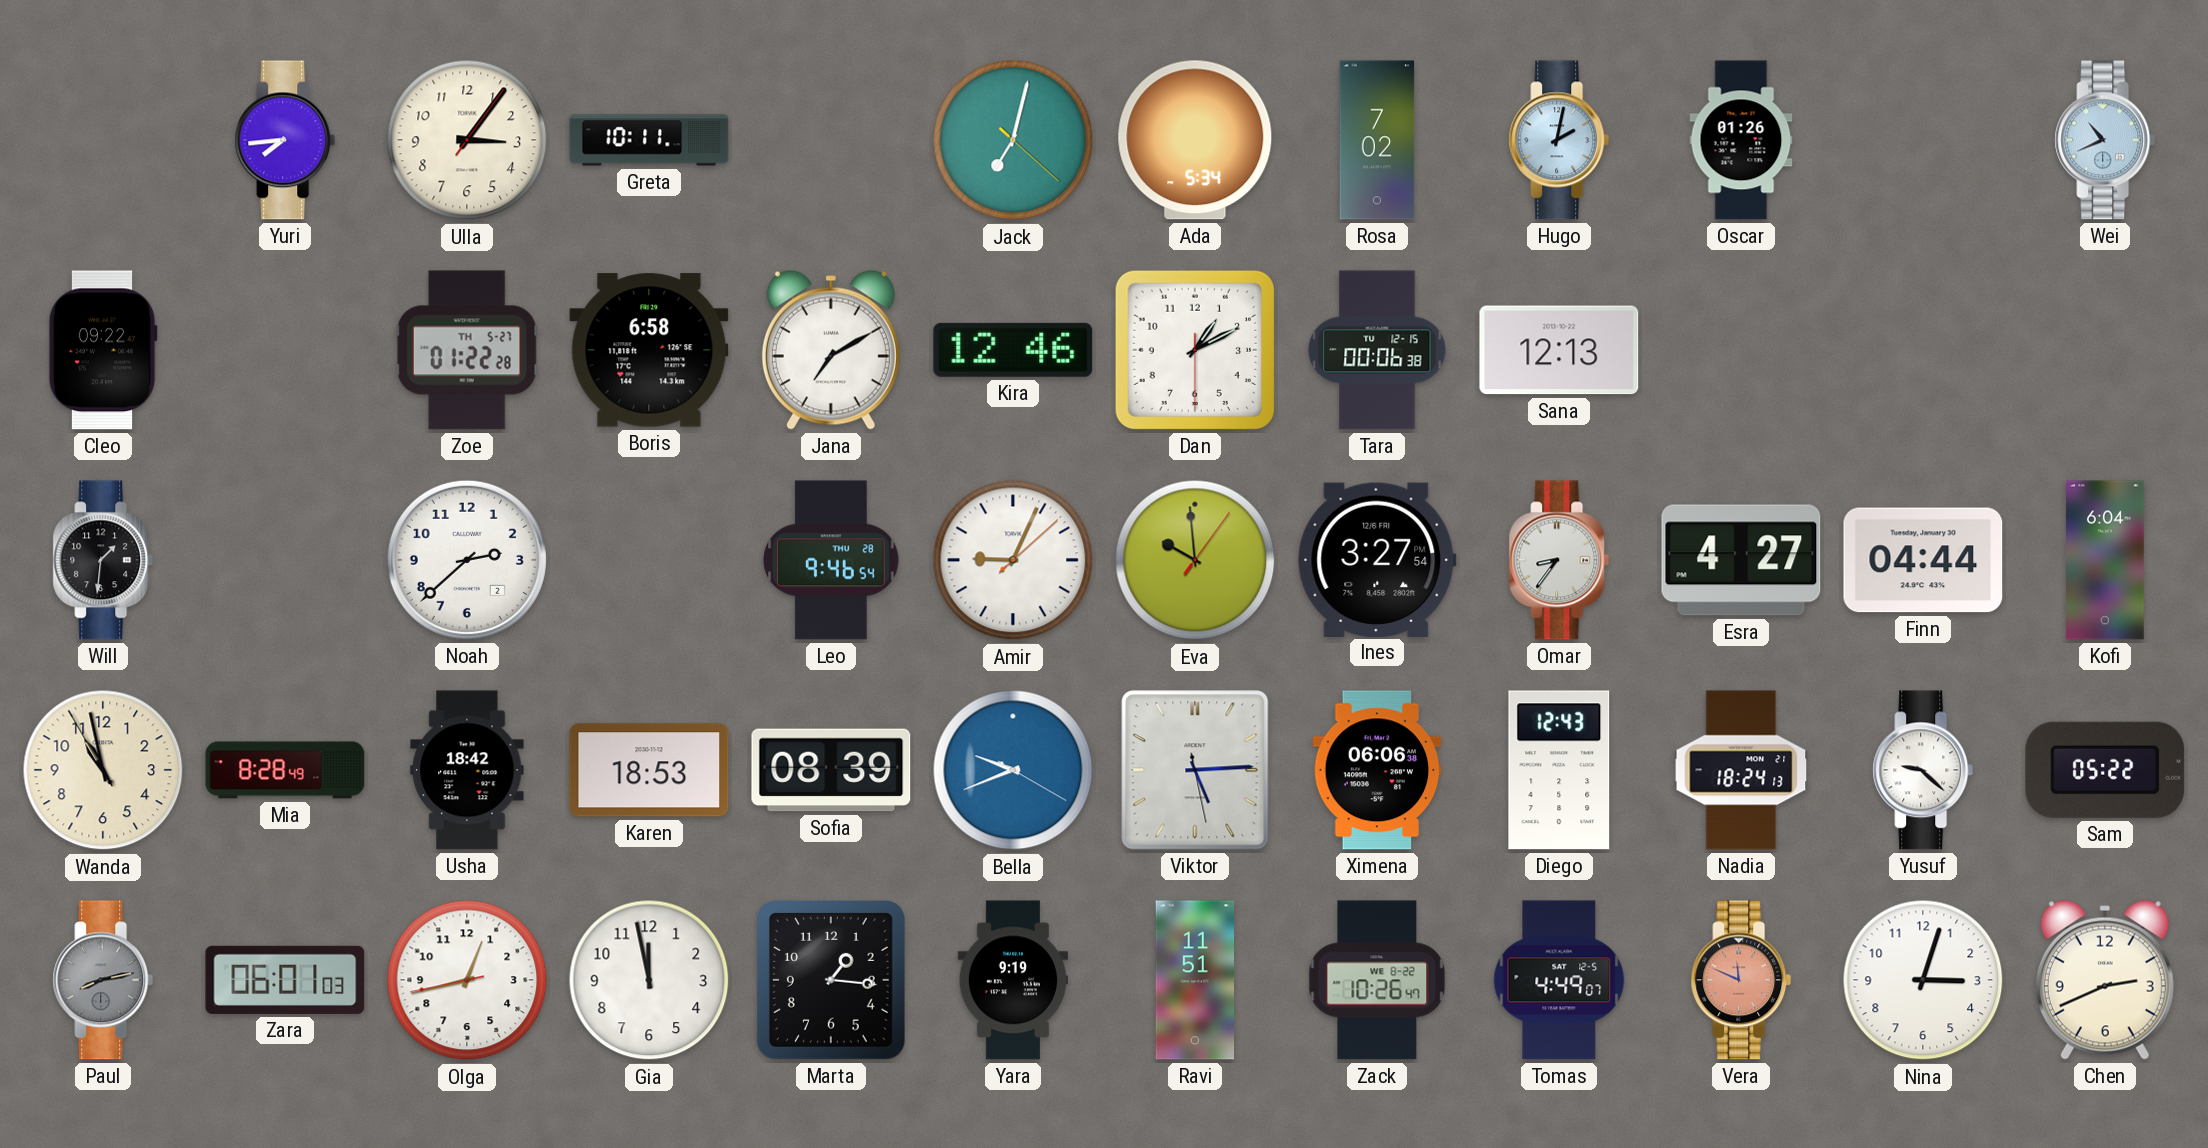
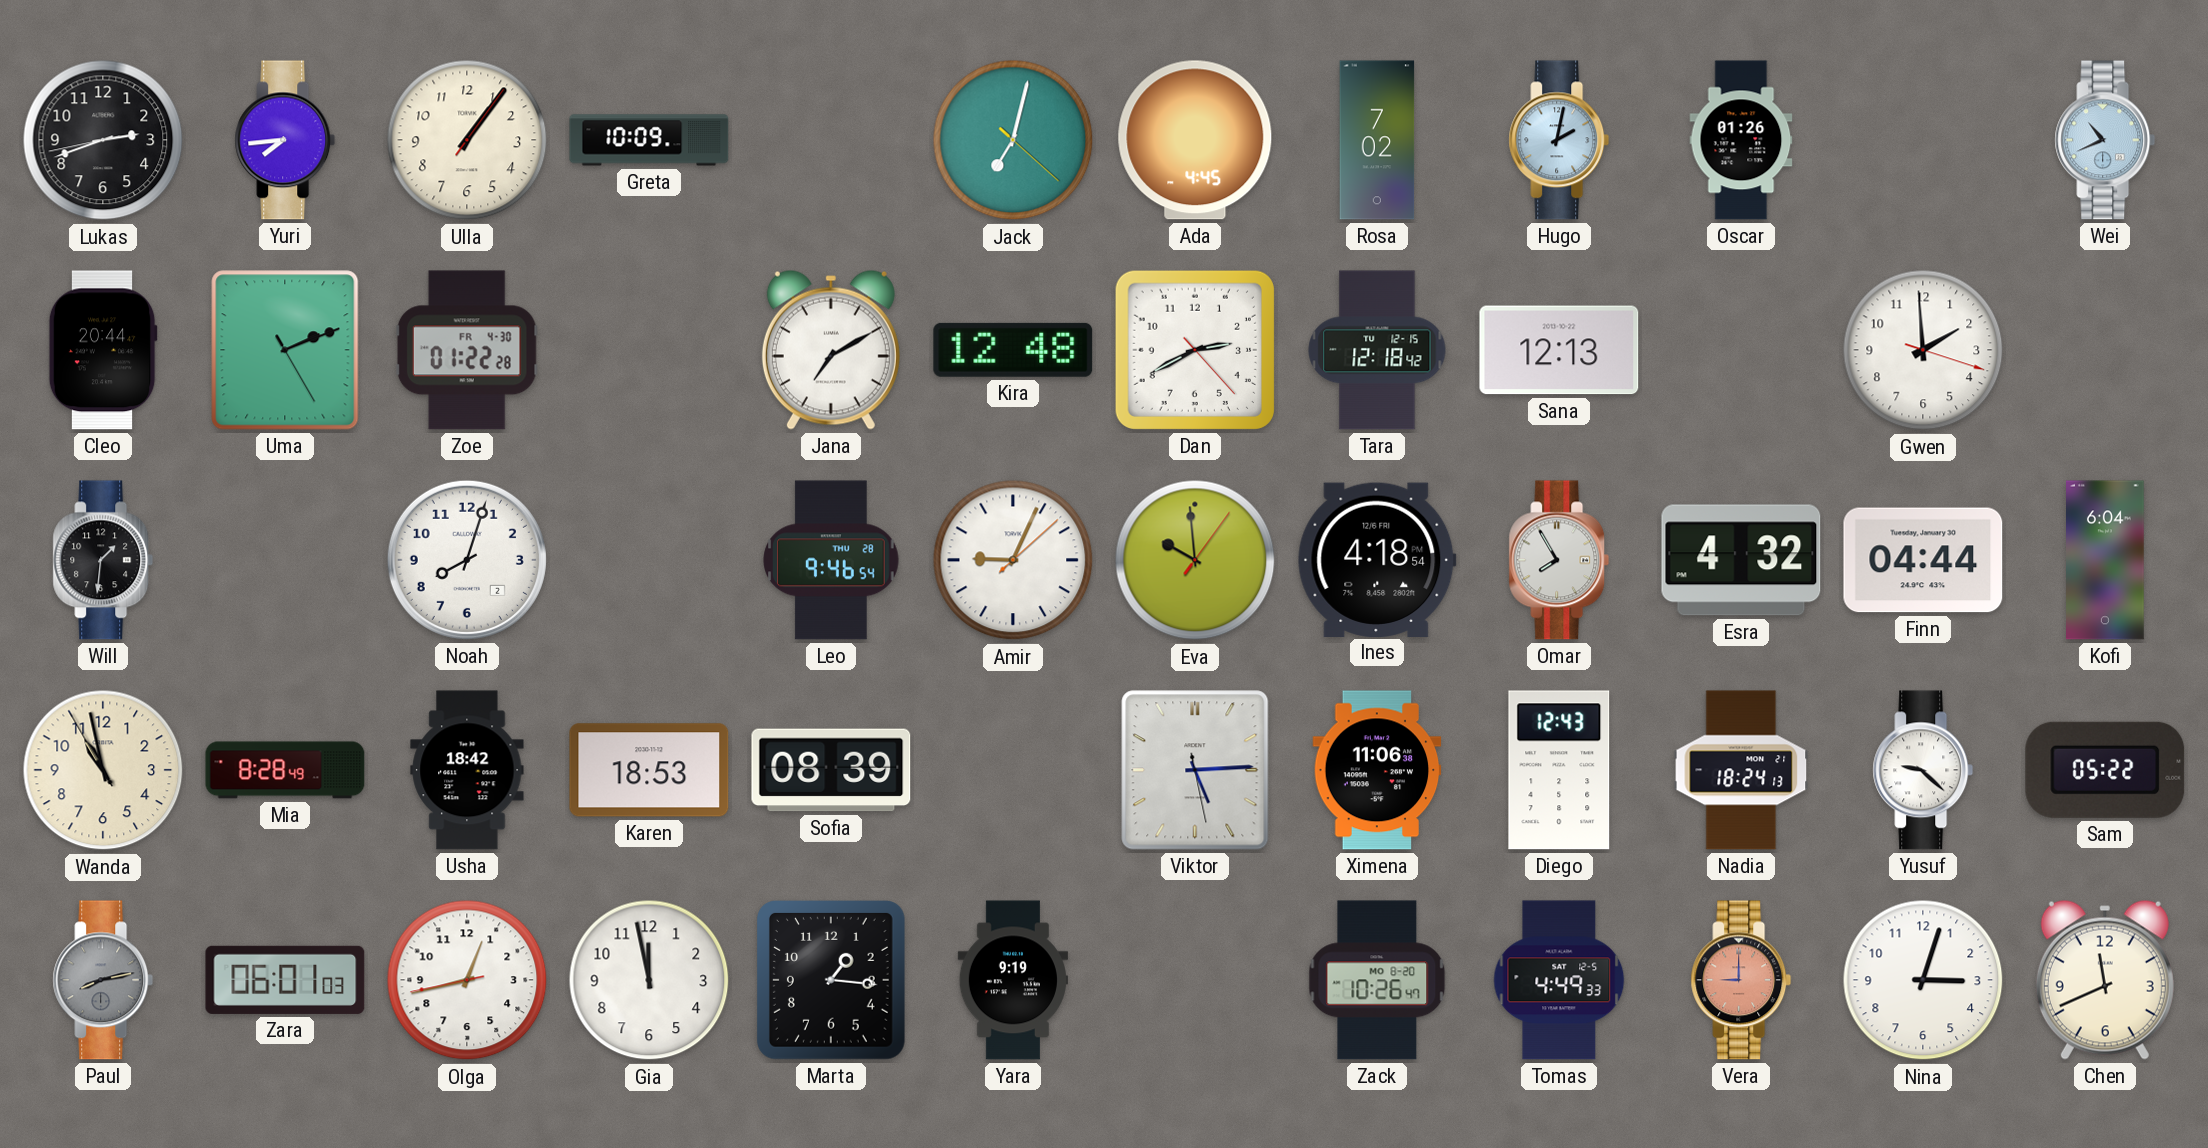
Lukas: none -> 2:41 (103, 140)
Ulla: 3:06 -> 1:06 (467, 140)
Greta: 10:11 -> 10:09 (649, 140)
Ada: 5:34 -> 4:45 (1195, 140)
Cleo: 09:22 -> 20:44 (103, 350)
Uma: none -> 2:11 (285, 350)
Zoe date: TH 5-27 -> FR 4-30 (467, 350)
Boris: 6:58 -> none (649, 350)
Kira: 12:46 -> 12:48 (1013, 350)
Dan: 1:10 -> 2:40 (1195, 350)
Tara: 00:06 -> 12:18 (1377, 350)
Gwen: none -> 1:59 (1923, 350)
Noah: 2:38 -> 8:03 (467, 560)
Ines: 3:27 -> 4:18 (1377, 559)
Omar: 8:36 -> 7:55 (1559, 560)
Esra: 4:27 -> 4:32 (1741, 560)
Bella: 9:41 -> none (1013, 770)
Ximena: 06:06 -> 11:06 (1377, 770)
Ravi: 11:51 -> none (1195, 980)
Zack date: WE 8-22 -> MO 8-20 (1377, 980)
Tomas: 4:49:07 -> 4:49:33 (1559, 980)
Vera: 11:49 -> 9:00 (1741, 980)
Chen: 2:41 -> 11:41 (2105, 980)
